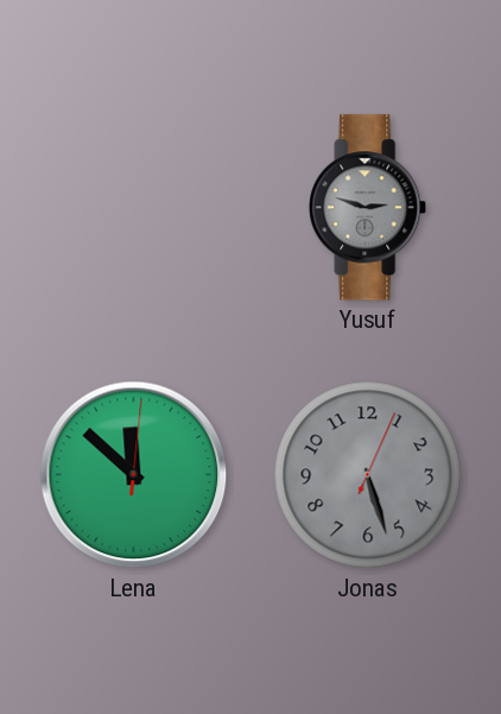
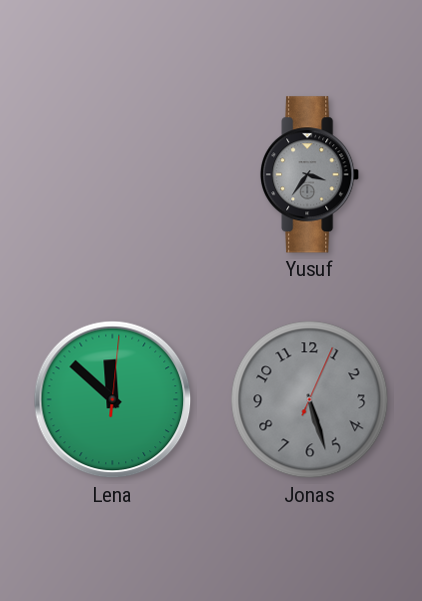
Yusuf: 2:48 -> 3:36 (310, 175)
